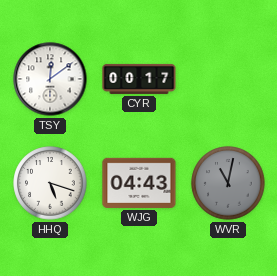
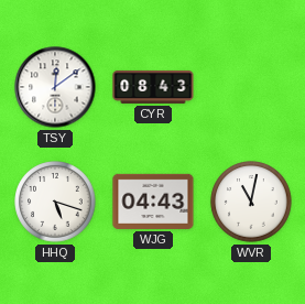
CYR: 00:17 -> 08:43 (153, 87)
WVR dial: grey -> white (251, 202)
